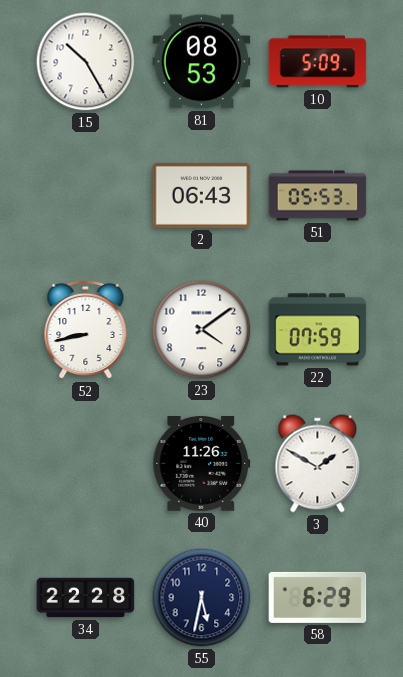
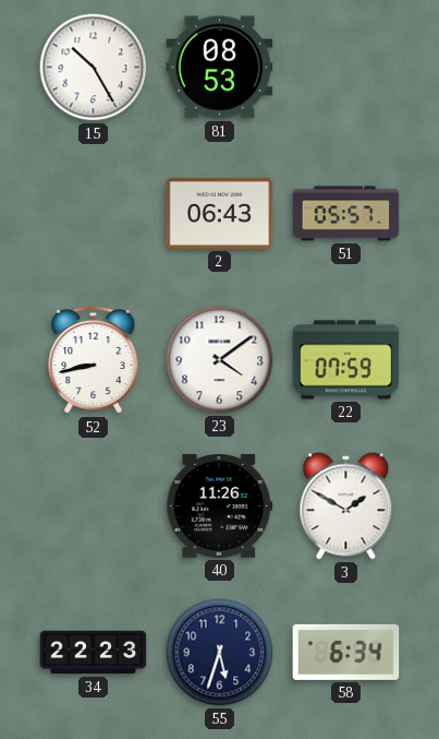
10: 5:09 -> none (318, 62)
51: 05:53 -> 05:57 (346, 214)
34: 22:28 -> 22:23 (94, 653)
55: 5:32 -> 5:33 (220, 653)
58: 6:29 -> 6:34 (346, 652)
